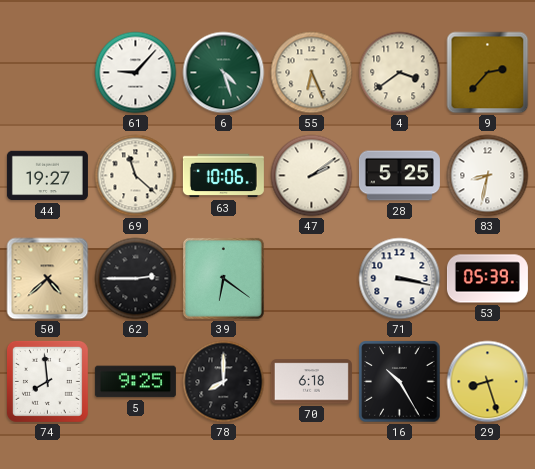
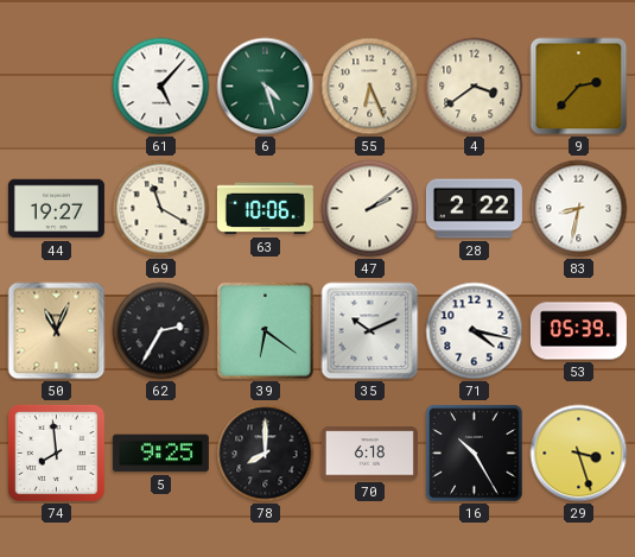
61: 9:07 -> 5:07 (161, 87)
69: 11:22 -> 11:20 (161, 209)
28: 5:25 -> 2:22 (474, 209)
50: 4:38 -> 11:04 (57, 331)
62: 2:45 -> 2:35 (161, 331)
35: none -> 10:11 (370, 331)
71: 3:17 -> 4:17 (475, 331)
29: 8:27 -> 3:27 (579, 454)
